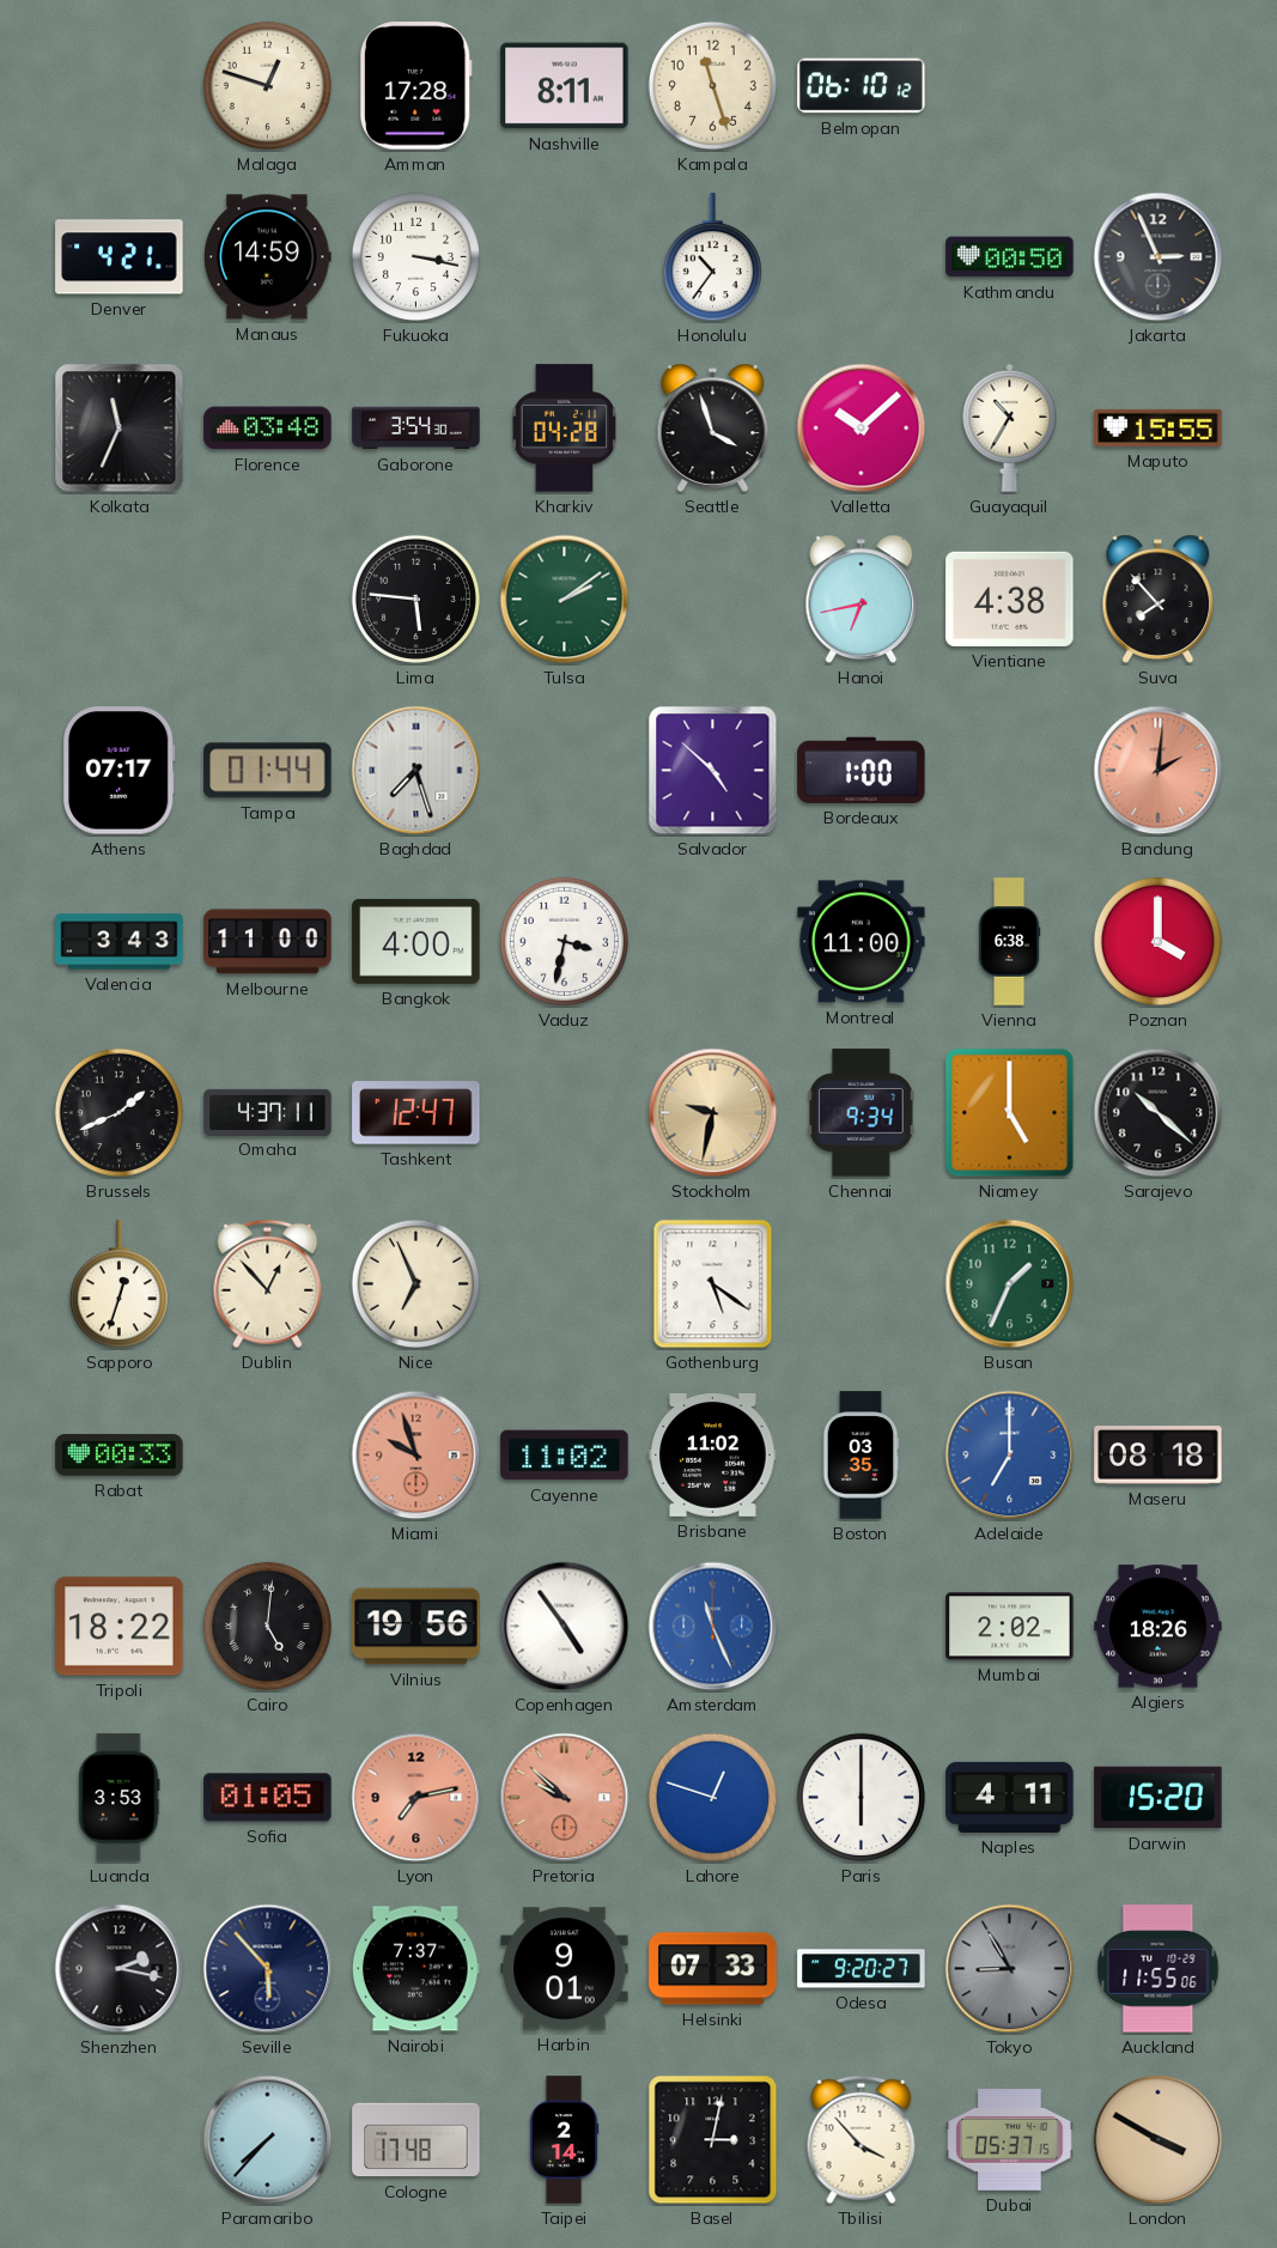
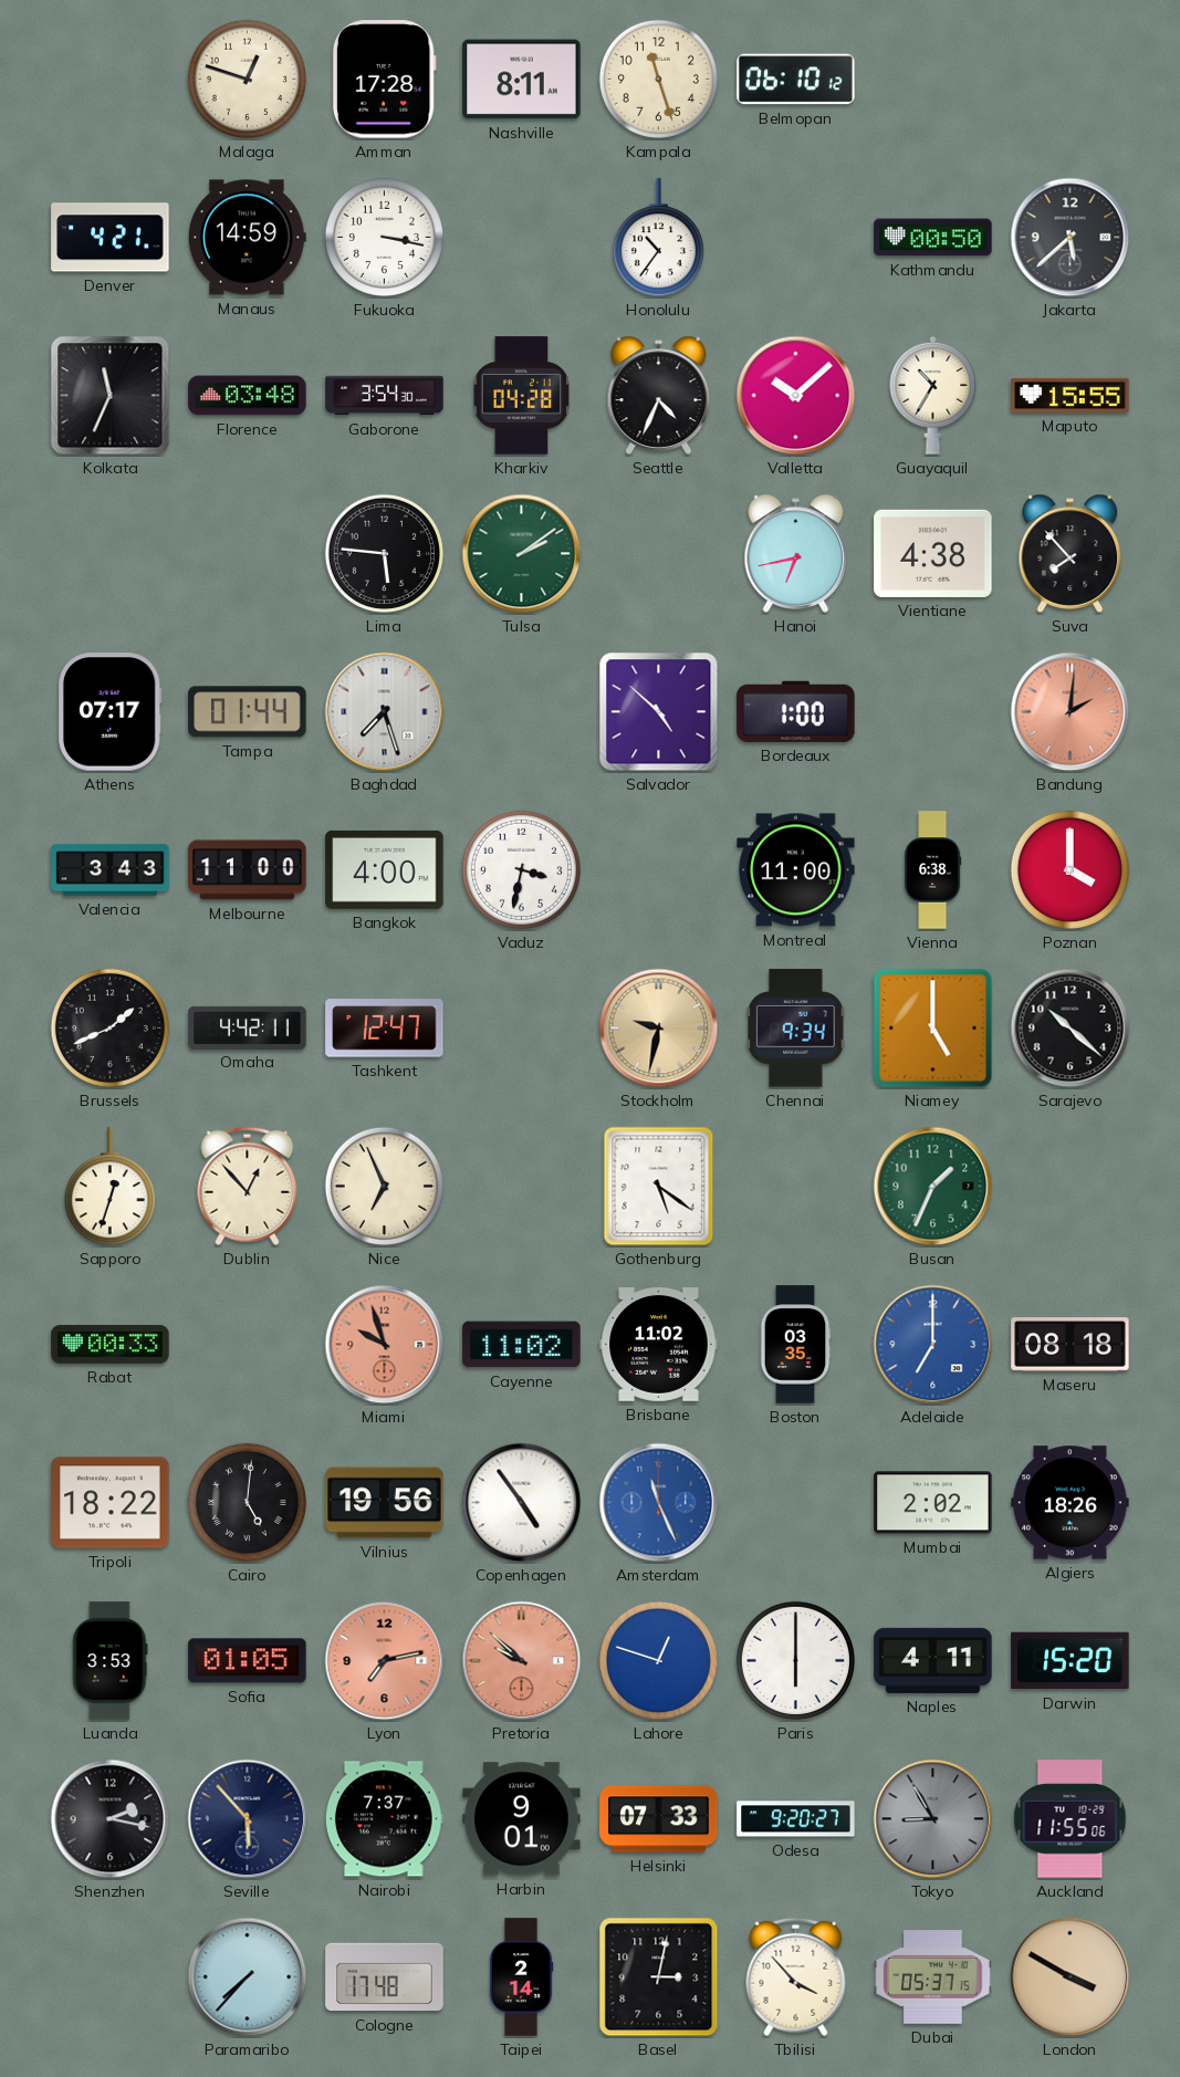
Jakarta: 2:56 -> 5:38 (1071, 238)
Seattle: 3:57 -> 4:34 (659, 395)
Omaha: 4:37 -> 4:42 (248, 1027)
